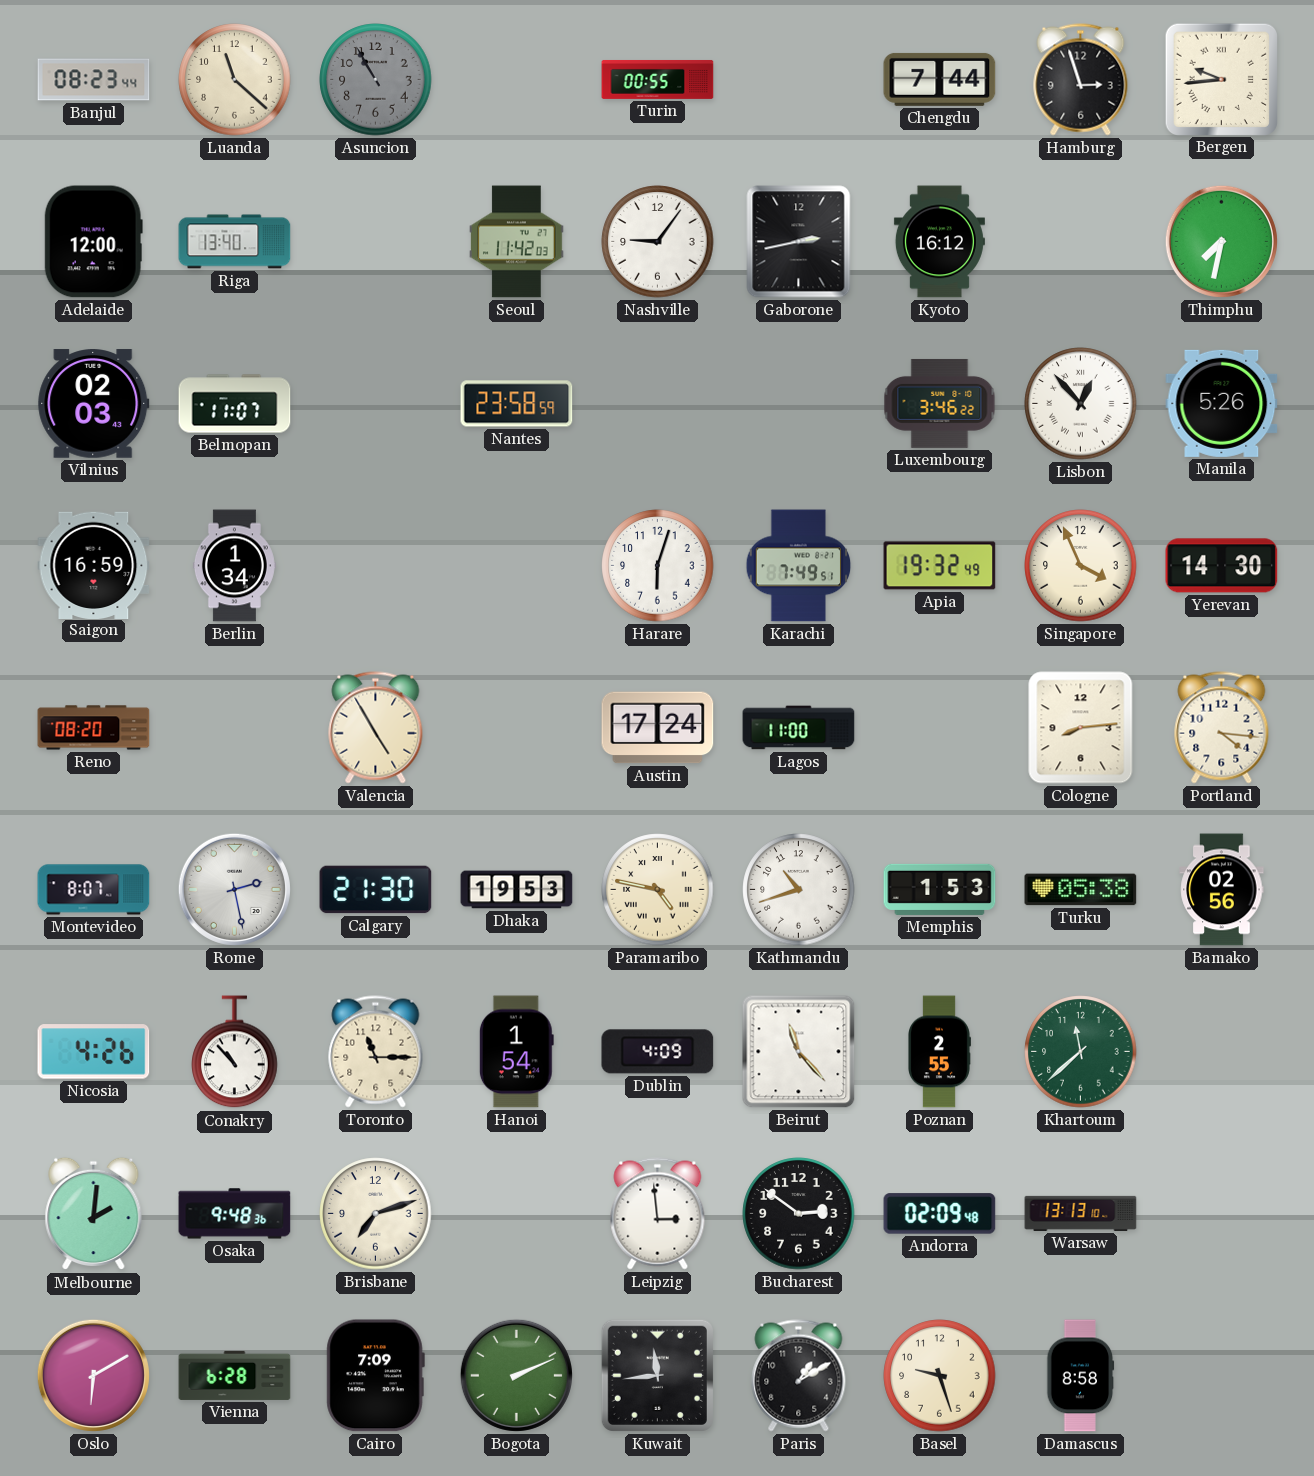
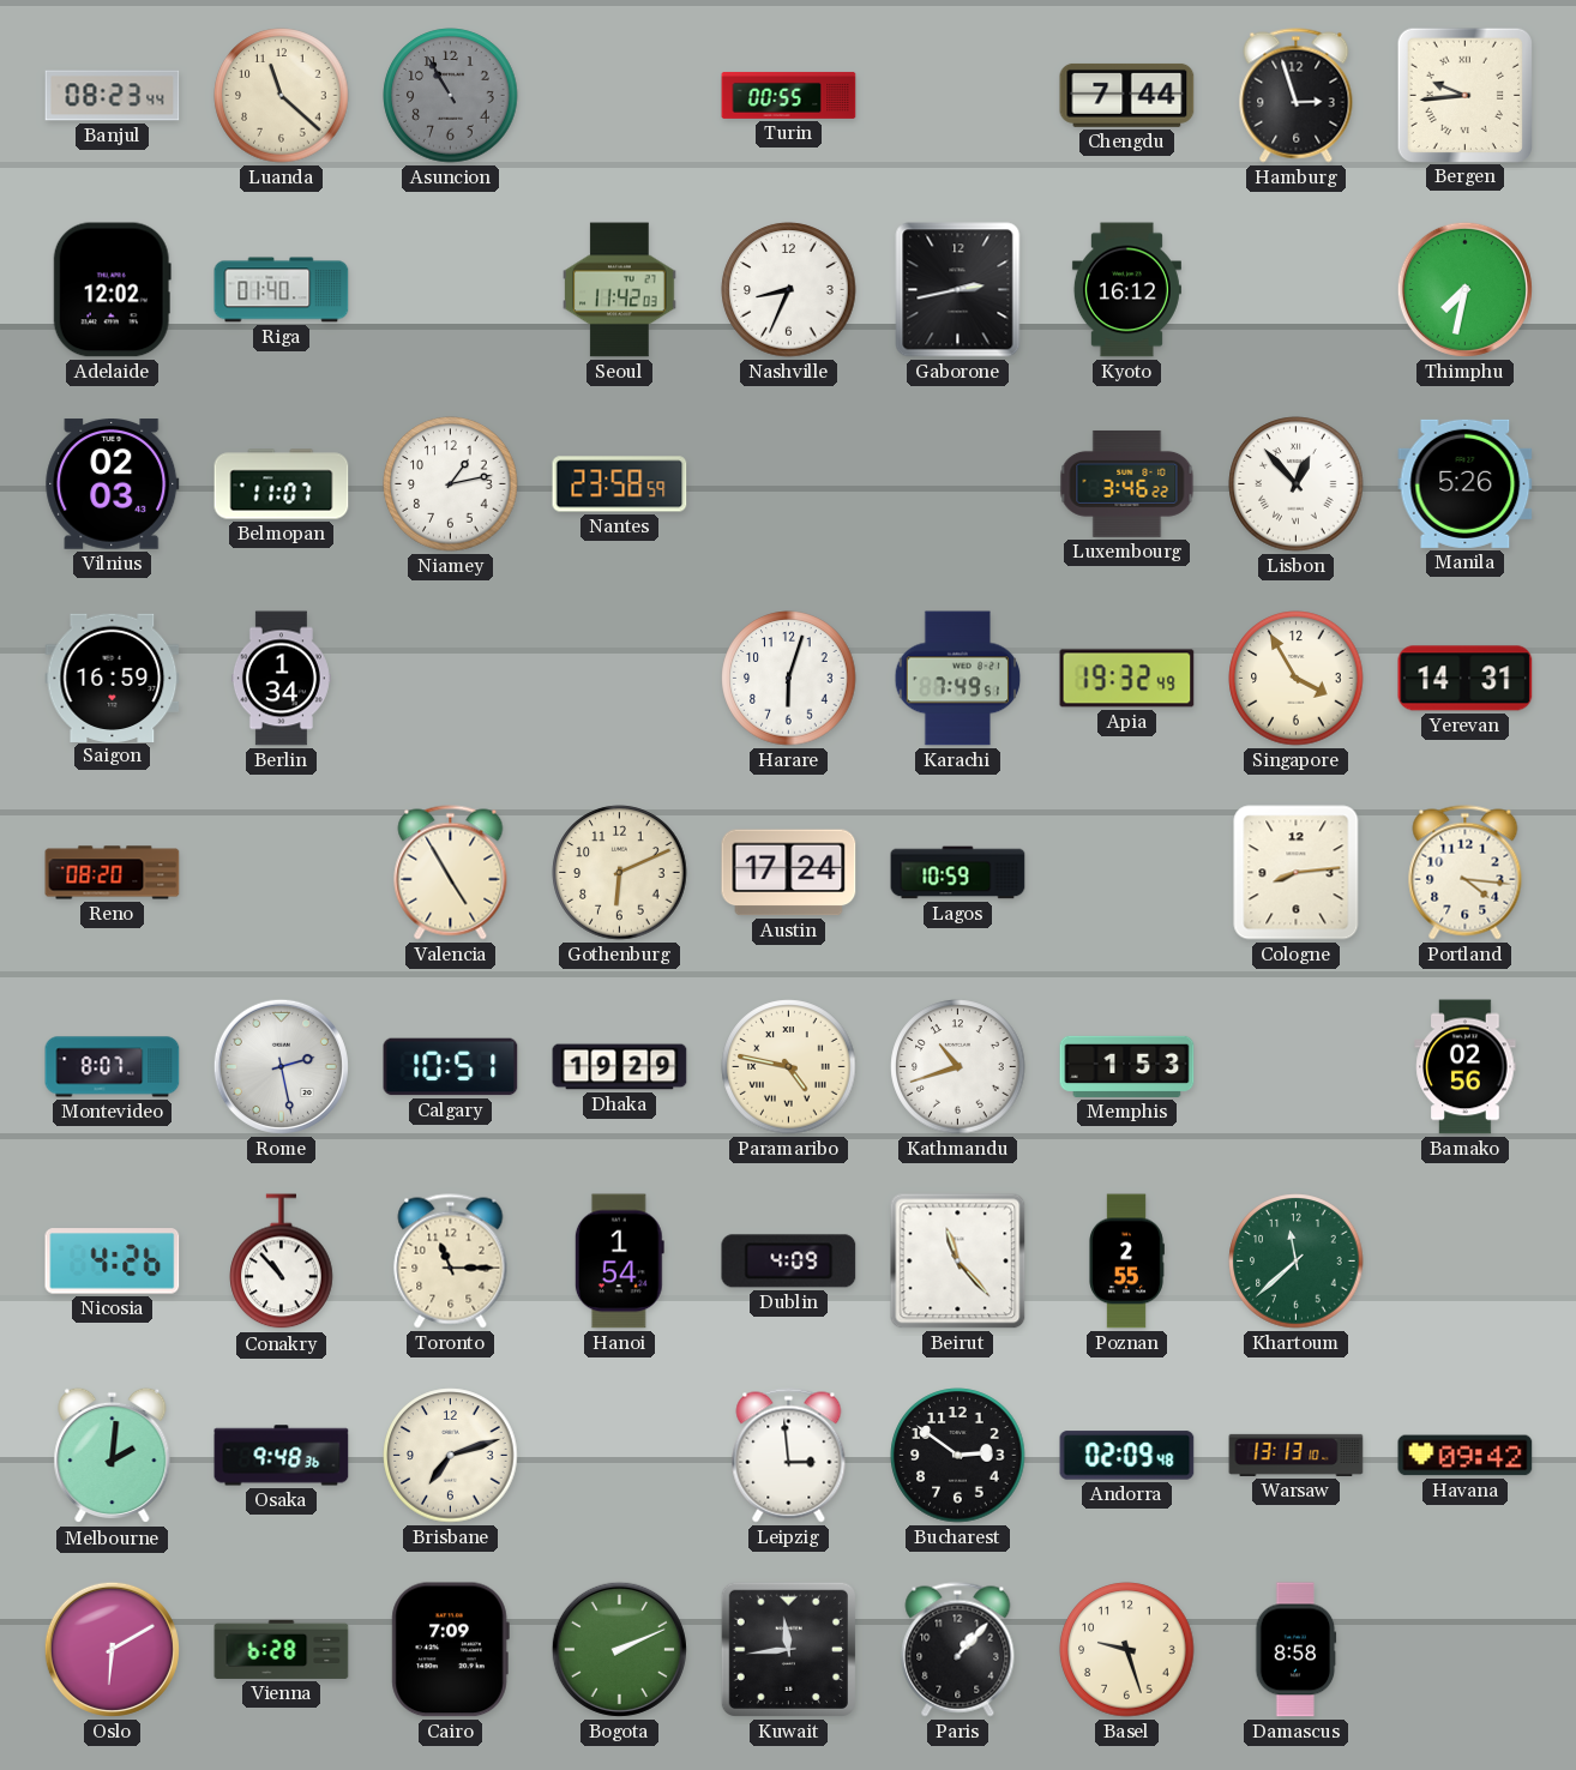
Adelaide: 12:00 -> 12:02 (112, 290)
Riga: 13:40 -> 01:40 (282, 290)
Nashville: 9:06 -> 8:34 (789, 290)
Niamey: none -> 1:13 (451, 484)
Singapore: 3:56 -> 3:55 (1297, 679)
Yerevan: 14:30 -> 14:31 (1466, 679)
Gothenburg: none -> 6:11 (620, 873)
Lagos: 11:00 -> 10:59 (958, 873)
Calgary: 21:30 -> 10:51 (451, 1067)
Dhaka: 19:53 -> 19:29 (620, 1067)
Turku: 05:38 -> none (1081, 890)
Havana: none -> 09:42 (1466, 1456)
Paris: 1:10 -> 1:07 (958, 1650)
